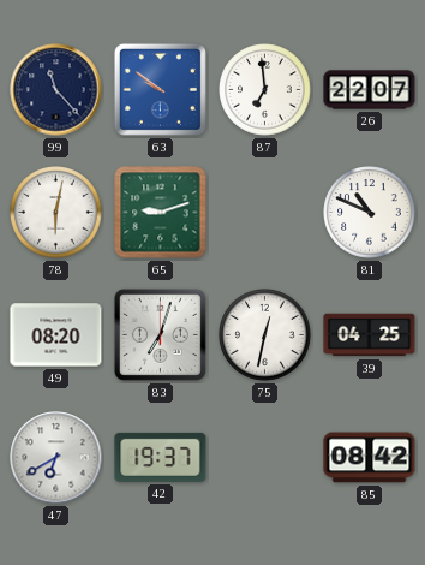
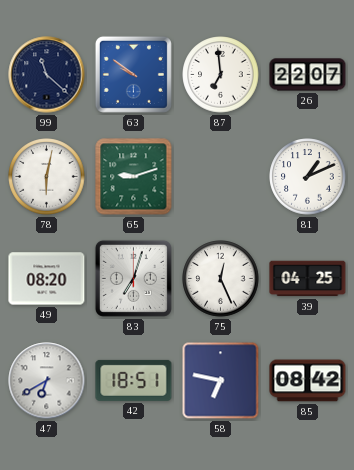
99: 11:23 -> 11:22 (47, 75)
81: 10:49 -> 1:11 (308, 177)
75: 12:32 -> 12:26 (221, 279)
42: 19:37 -> 18:51 (134, 380)
58: none -> 6:47 (221, 381)
